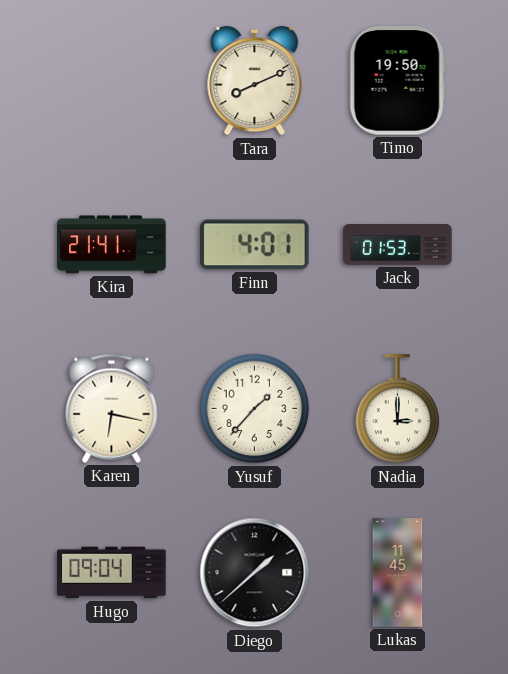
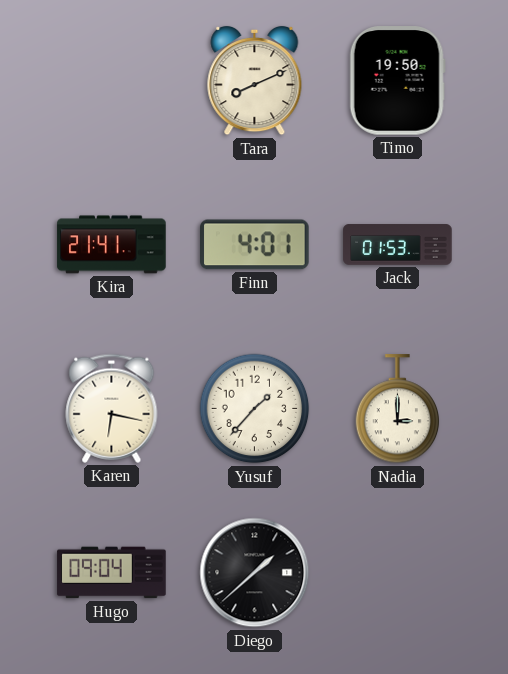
Lukas: 11:45 -> none (398, 573)
